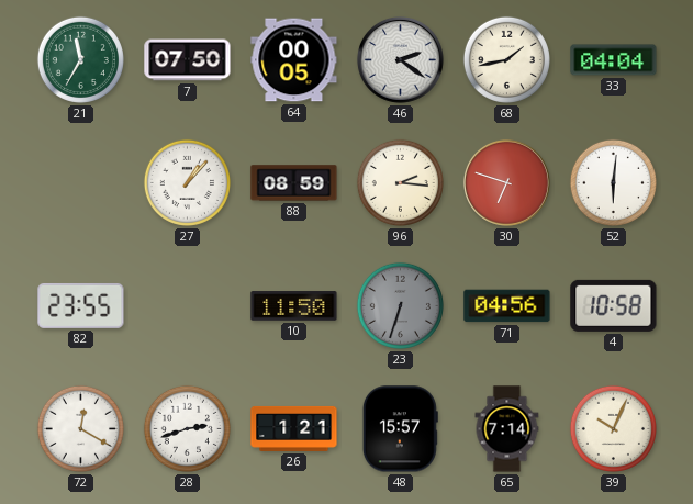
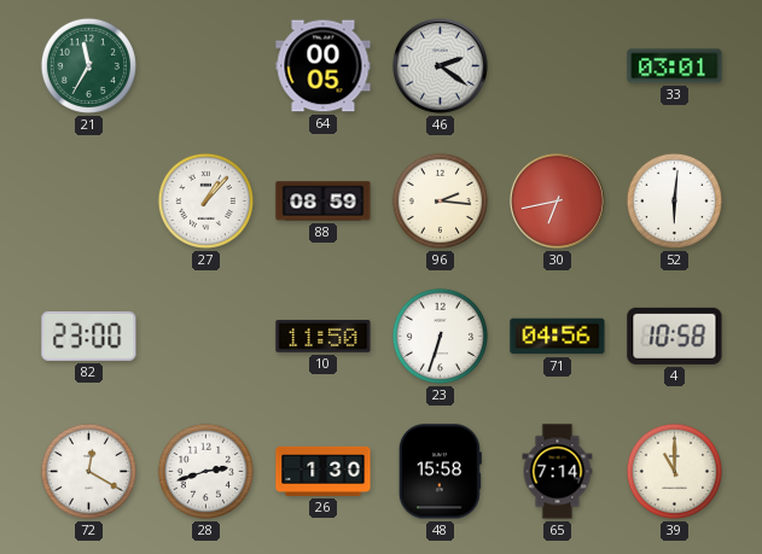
7: 07:50 -> none (188, 60)
68: 1:43 -> none (506, 59)
33: 04:04 -> 03:01 (675, 66)
30: 6:48 -> 6:43 (557, 200)
82: 23:55 -> 23:00 (89, 336)
23 dial: grey -> white (440, 336)
26: 1:21 -> 1:30 (324, 471)
48: 15:57 -> 15:58 (440, 472)
39: 10:04 -> 11:00 (674, 471)
